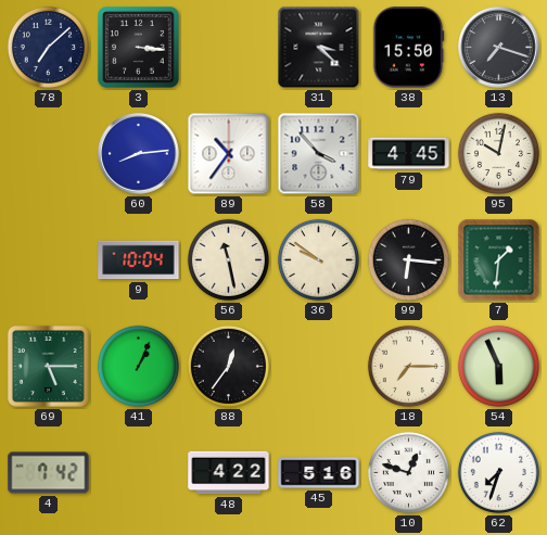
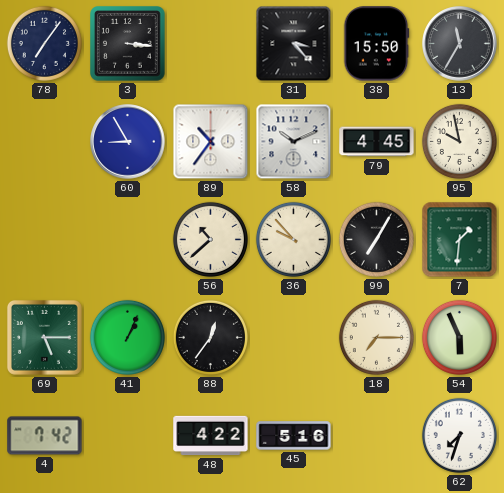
78: 7:08 -> 7:06 (44, 43)
31: 3:22 -> 3:23 (294, 44)
13: 7:18 -> 11:35 (460, 44)
60: 8:14 -> 8:55 (128, 142)
58: 3:53 -> 10:11 (294, 142)
95: 10:02 -> 9:58 (459, 141)
9: 10:04 -> none (139, 260)
56: 11:28 -> 10:38 (210, 239)
36: 9:51 -> 9:53 (293, 239)
99: 6:16 -> 7:05 (376, 239)
10: 12:48 -> none (408, 472)
